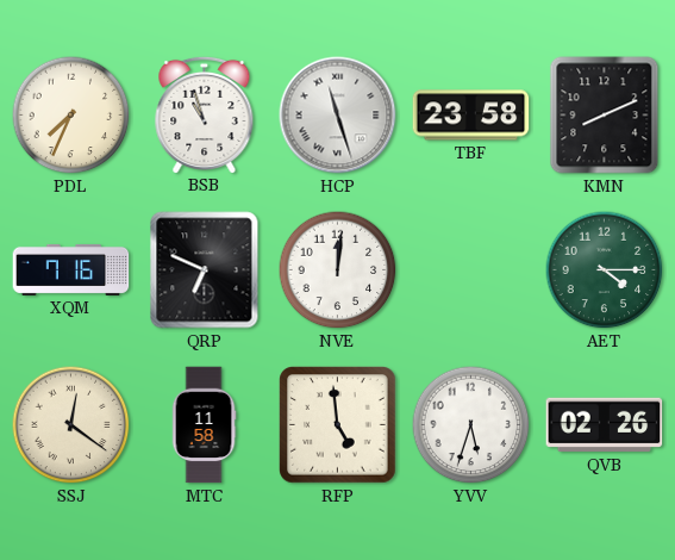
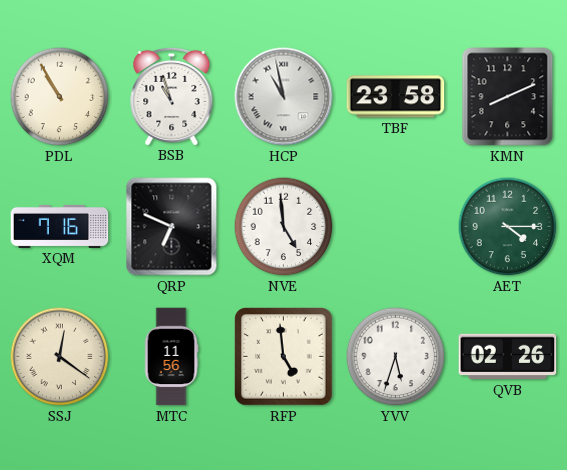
PDL: 7:34 -> 10:55 (60, 97)
HCP: 11:27 -> 10:58 (284, 97)
NVE: 12:01 -> 4:59 (284, 227)
MTC: 11:58 -> 11:56 (171, 357)
